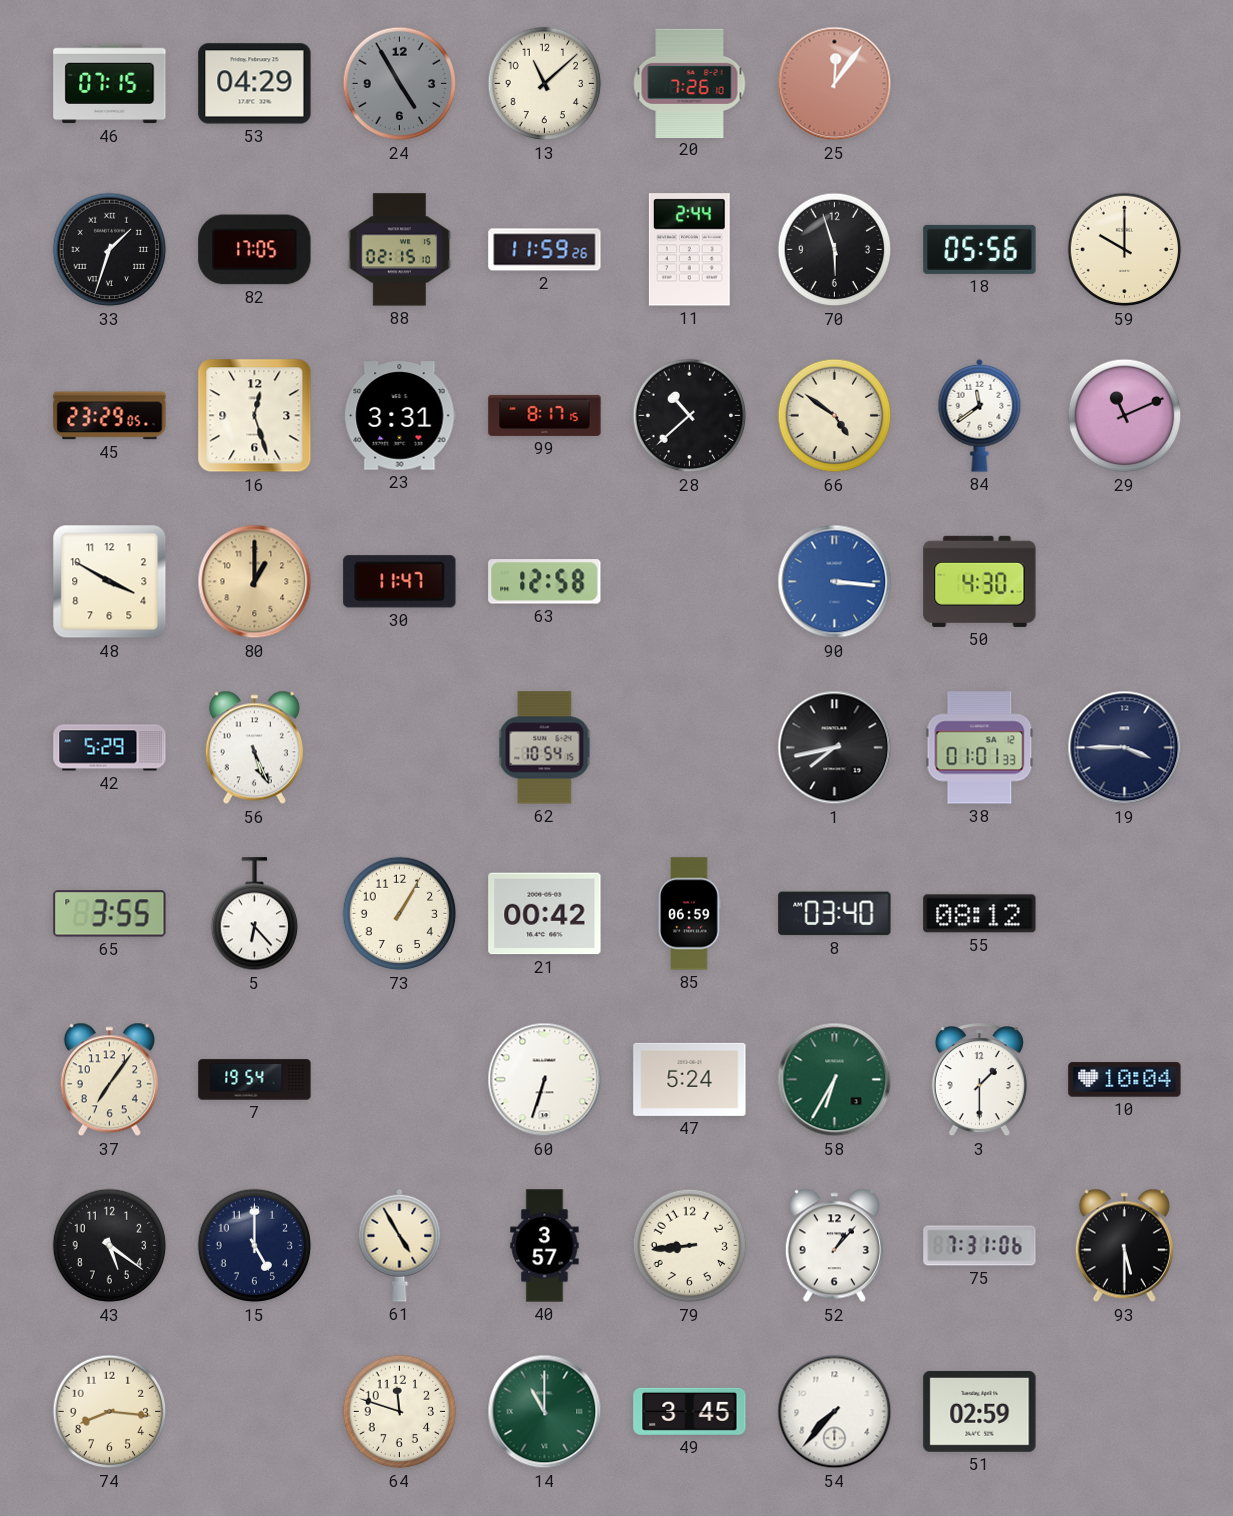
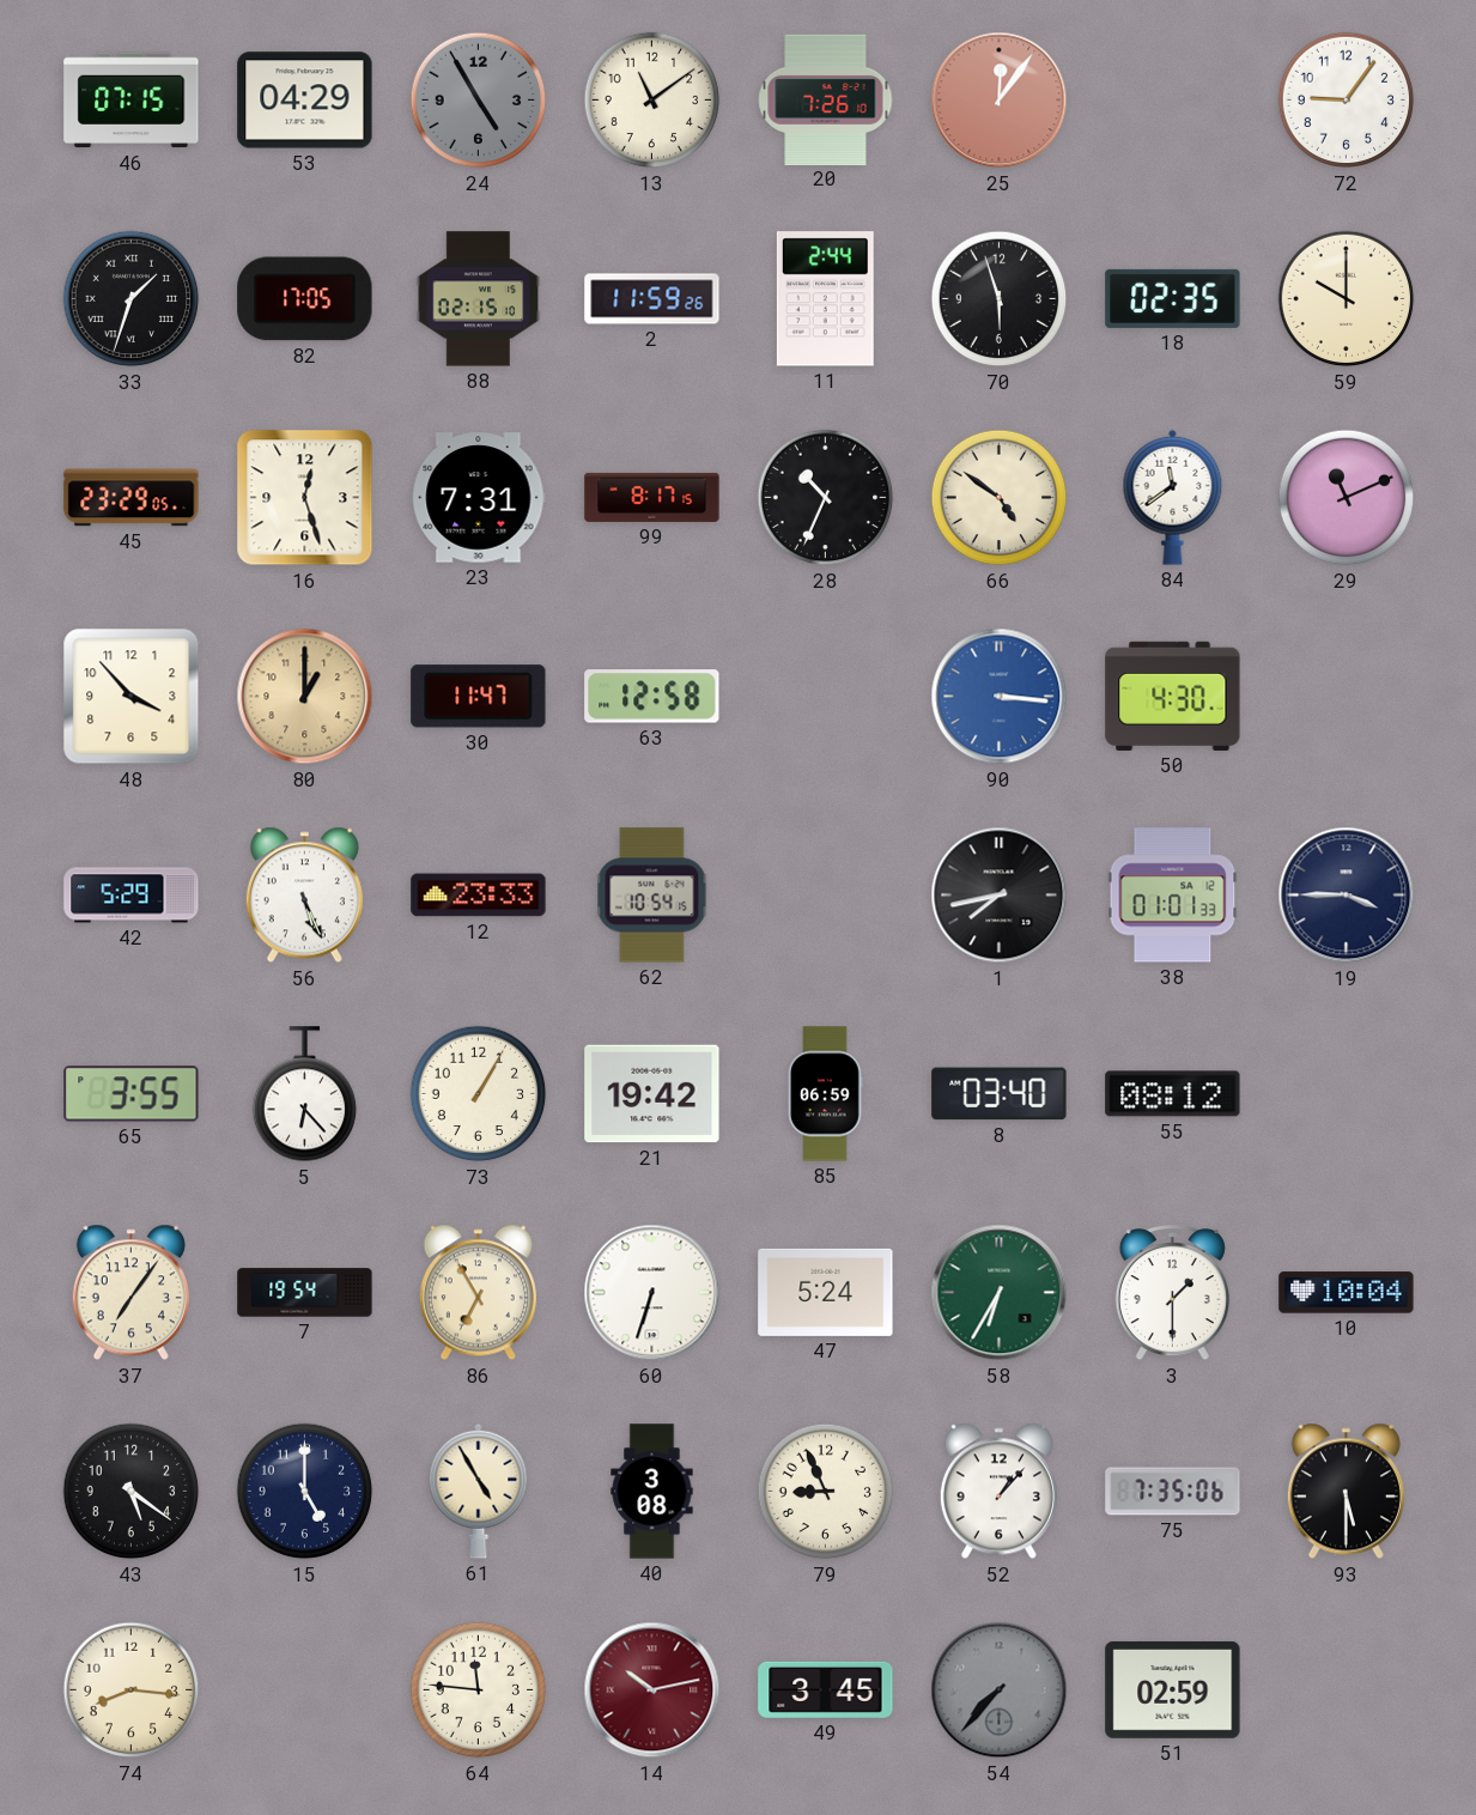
13: 11:08 -> 11:09 (652, 101)
72: none -> 9:06 (1347, 101)
18: 05:56 -> 02:35 (1173, 298)
23: 3:31 -> 7:31 (479, 498)
28: 10:38 -> 10:34 (826, 498)
48: 3:50 -> 3:53 (132, 697)
12: none -> 23:33 (479, 896)
21: 00:42 -> 19:42 (652, 1094)
86: none -> 6:55 (478, 1293)
40: 3:57 -> 3:08 (652, 1492)
79: 8:44 -> 8:56 (826, 1492)
75: 7:31 -> 7:35 (1173, 1492)
64: 11:48 -> 11:46 (479, 1690)
14: 11:00 -> 10:13 (652, 1690)
14 dial: green -> burgundy (652, 1690)
54 dial: white -> grey (1000, 1690)
